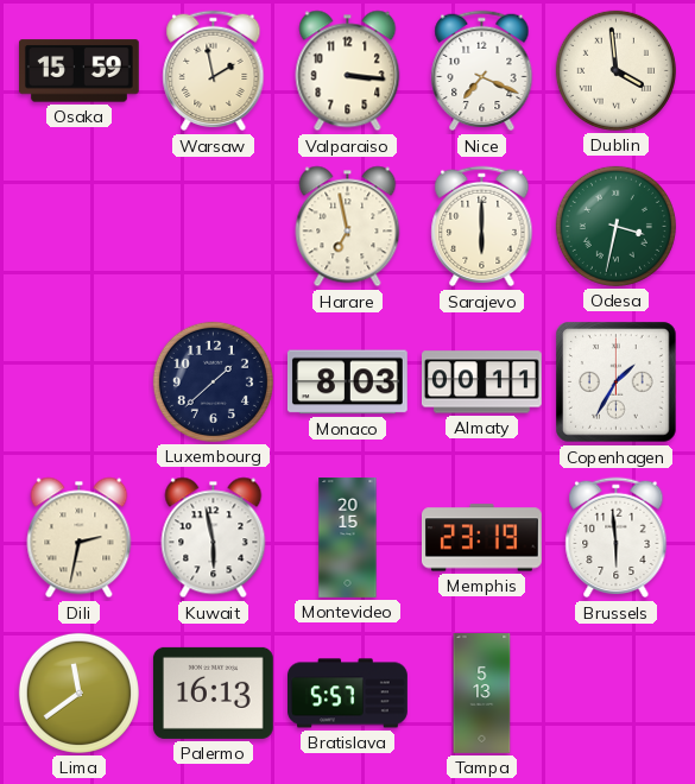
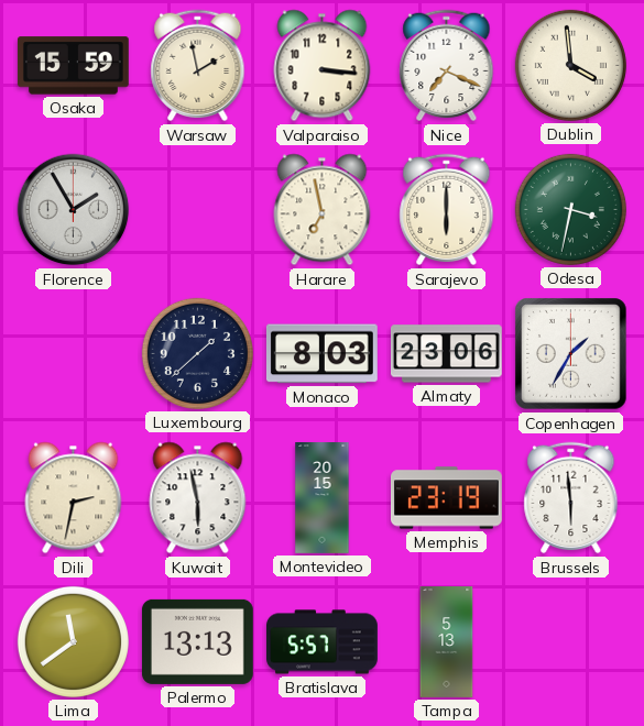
Florence: none -> 1:55 (74, 210)
Almaty: 00:11 -> 23:06 (446, 354)
Palermo: 16:13 -> 13:13 (197, 641)
